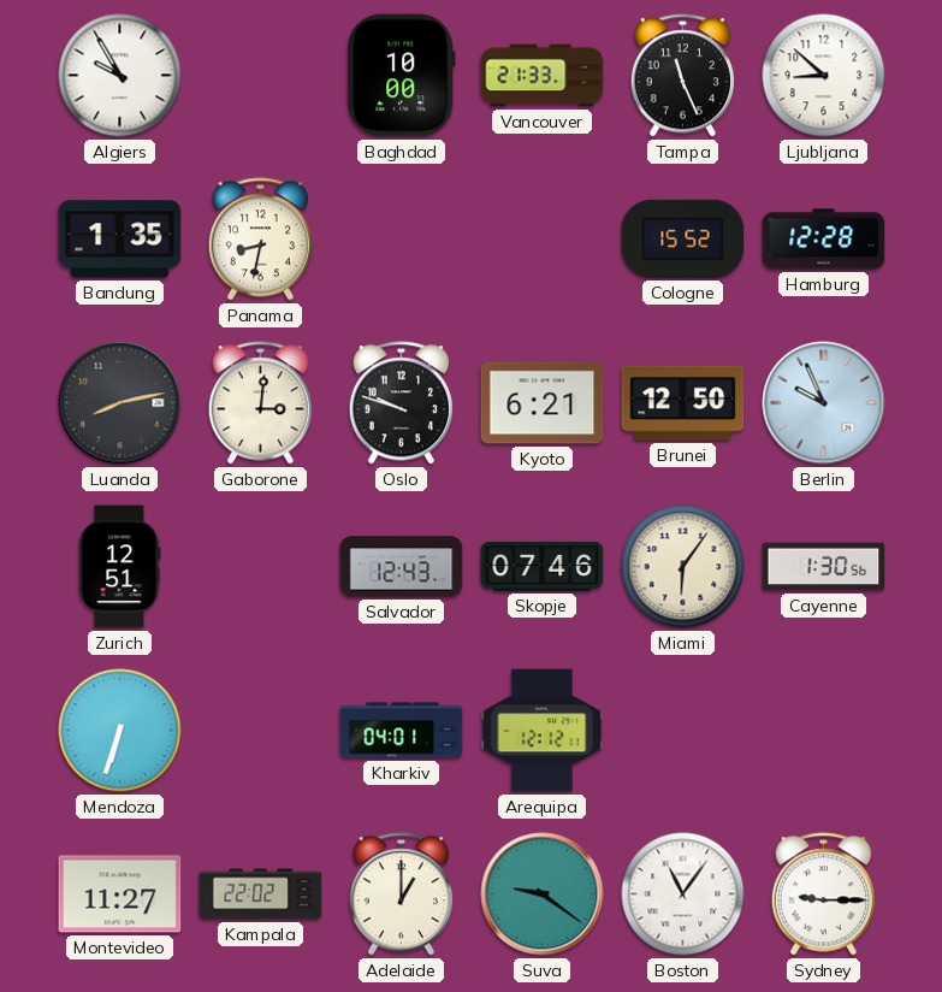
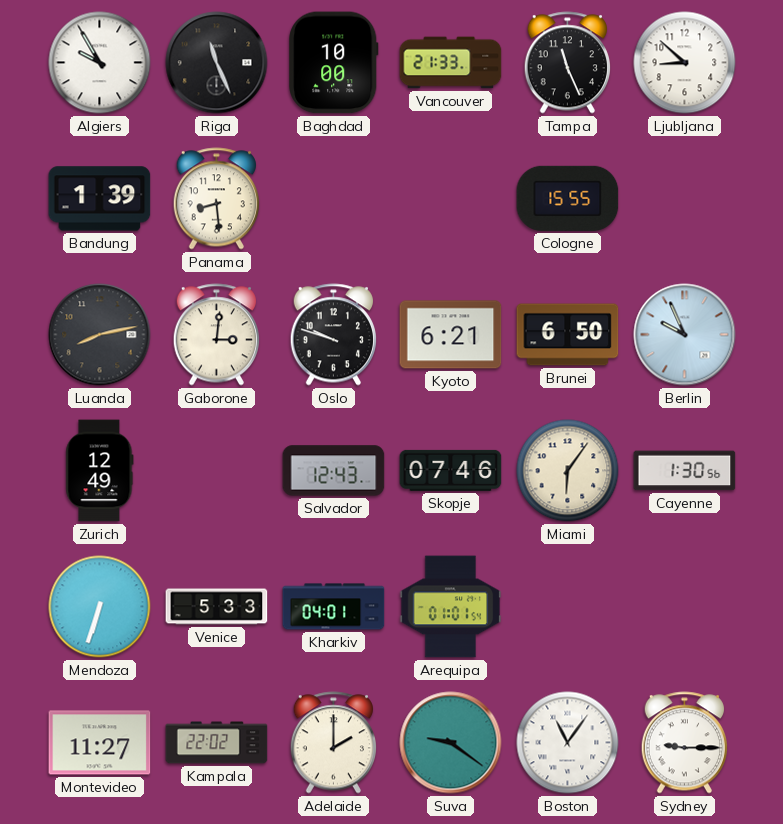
Riga: none -> 11:26 (217, 63)
Bandung: 1:35 -> 1:39 (100, 199)
Panama: 8:32 -> 8:29 (216, 199)
Cologne: 15:52 -> 15:55 (568, 198)
Hamburg: 12:28 -> none (824, 240)
Brunei: 12:50 -> 6:50 (568, 335)
Zurich: 12:51 -> 12:49 (100, 471)
Venice: none -> 5:33 (217, 607)
Arequipa: 12:12 -> 01:01 (451, 607)
Adelaide: 1:00 -> 2:00 (333, 743)
